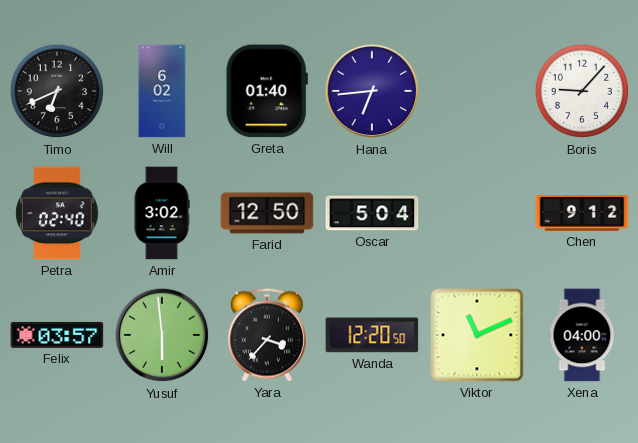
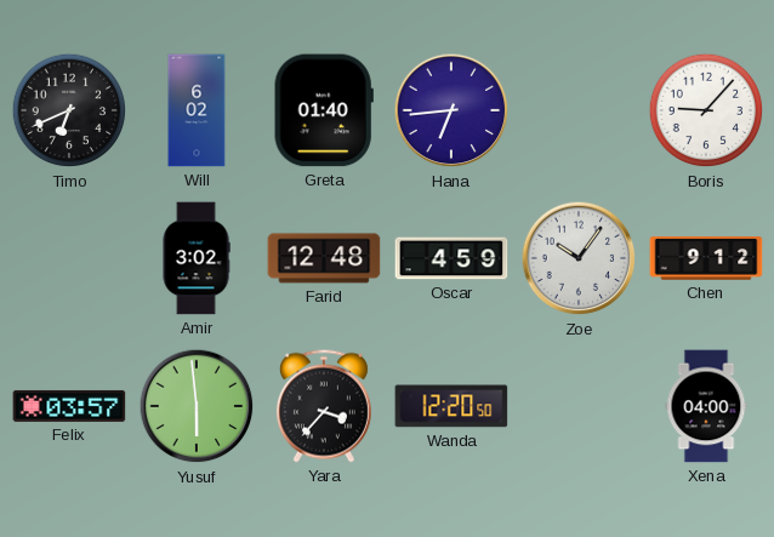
Petra: 02:40 -> none (57, 213)
Farid: 12:50 -> 12:48 (324, 258)
Oscar: 5:04 -> 4:59 (451, 258)
Zoe: none -> 10:06 (579, 258)
Viktor: 11:11 -> none (477, 335)
